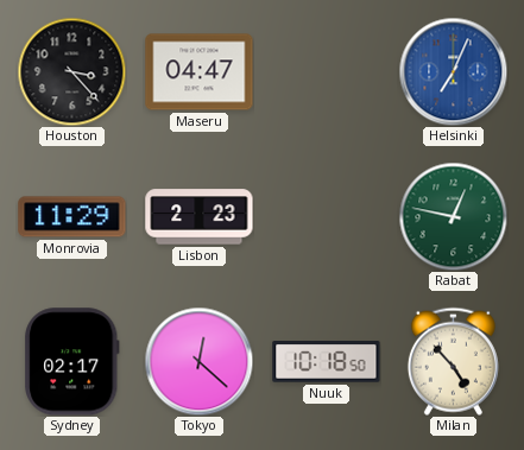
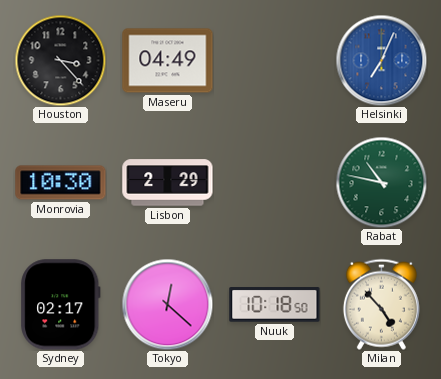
Maseru: 04:47 -> 04:49 (168, 61)
Monrovia: 11:29 -> 10:30 (61, 183)
Lisbon: 2:23 -> 2:29 (168, 183)
Rabat: 12:47 -> 10:47 (381, 182)
